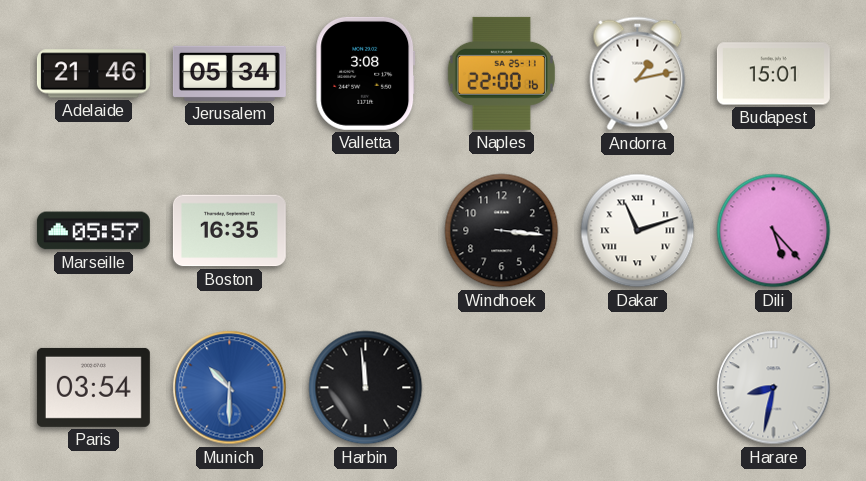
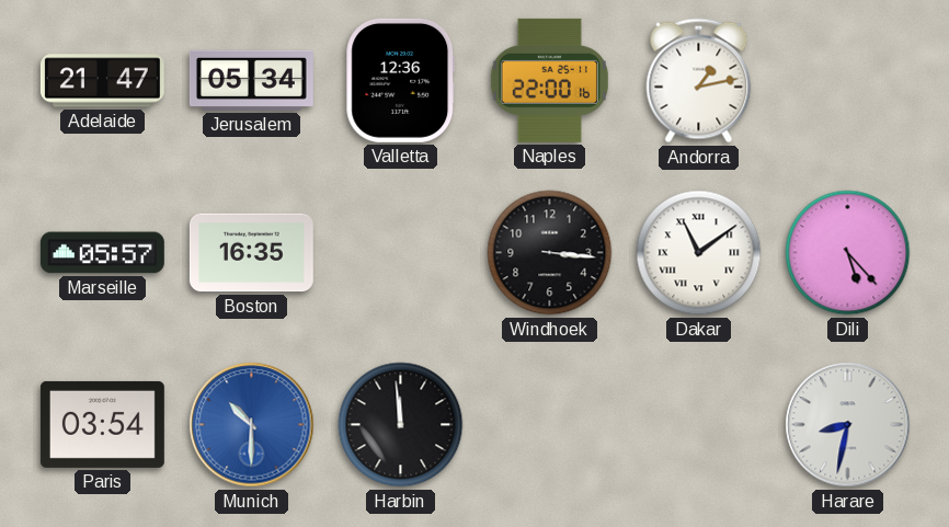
Adelaide: 21:46 -> 21:47 (102, 81)
Valletta: 3:08 -> 12:36 (401, 80)
Budapest: 15:01 -> none (773, 74)
Dakar: 11:12 -> 11:09 (699, 253)
